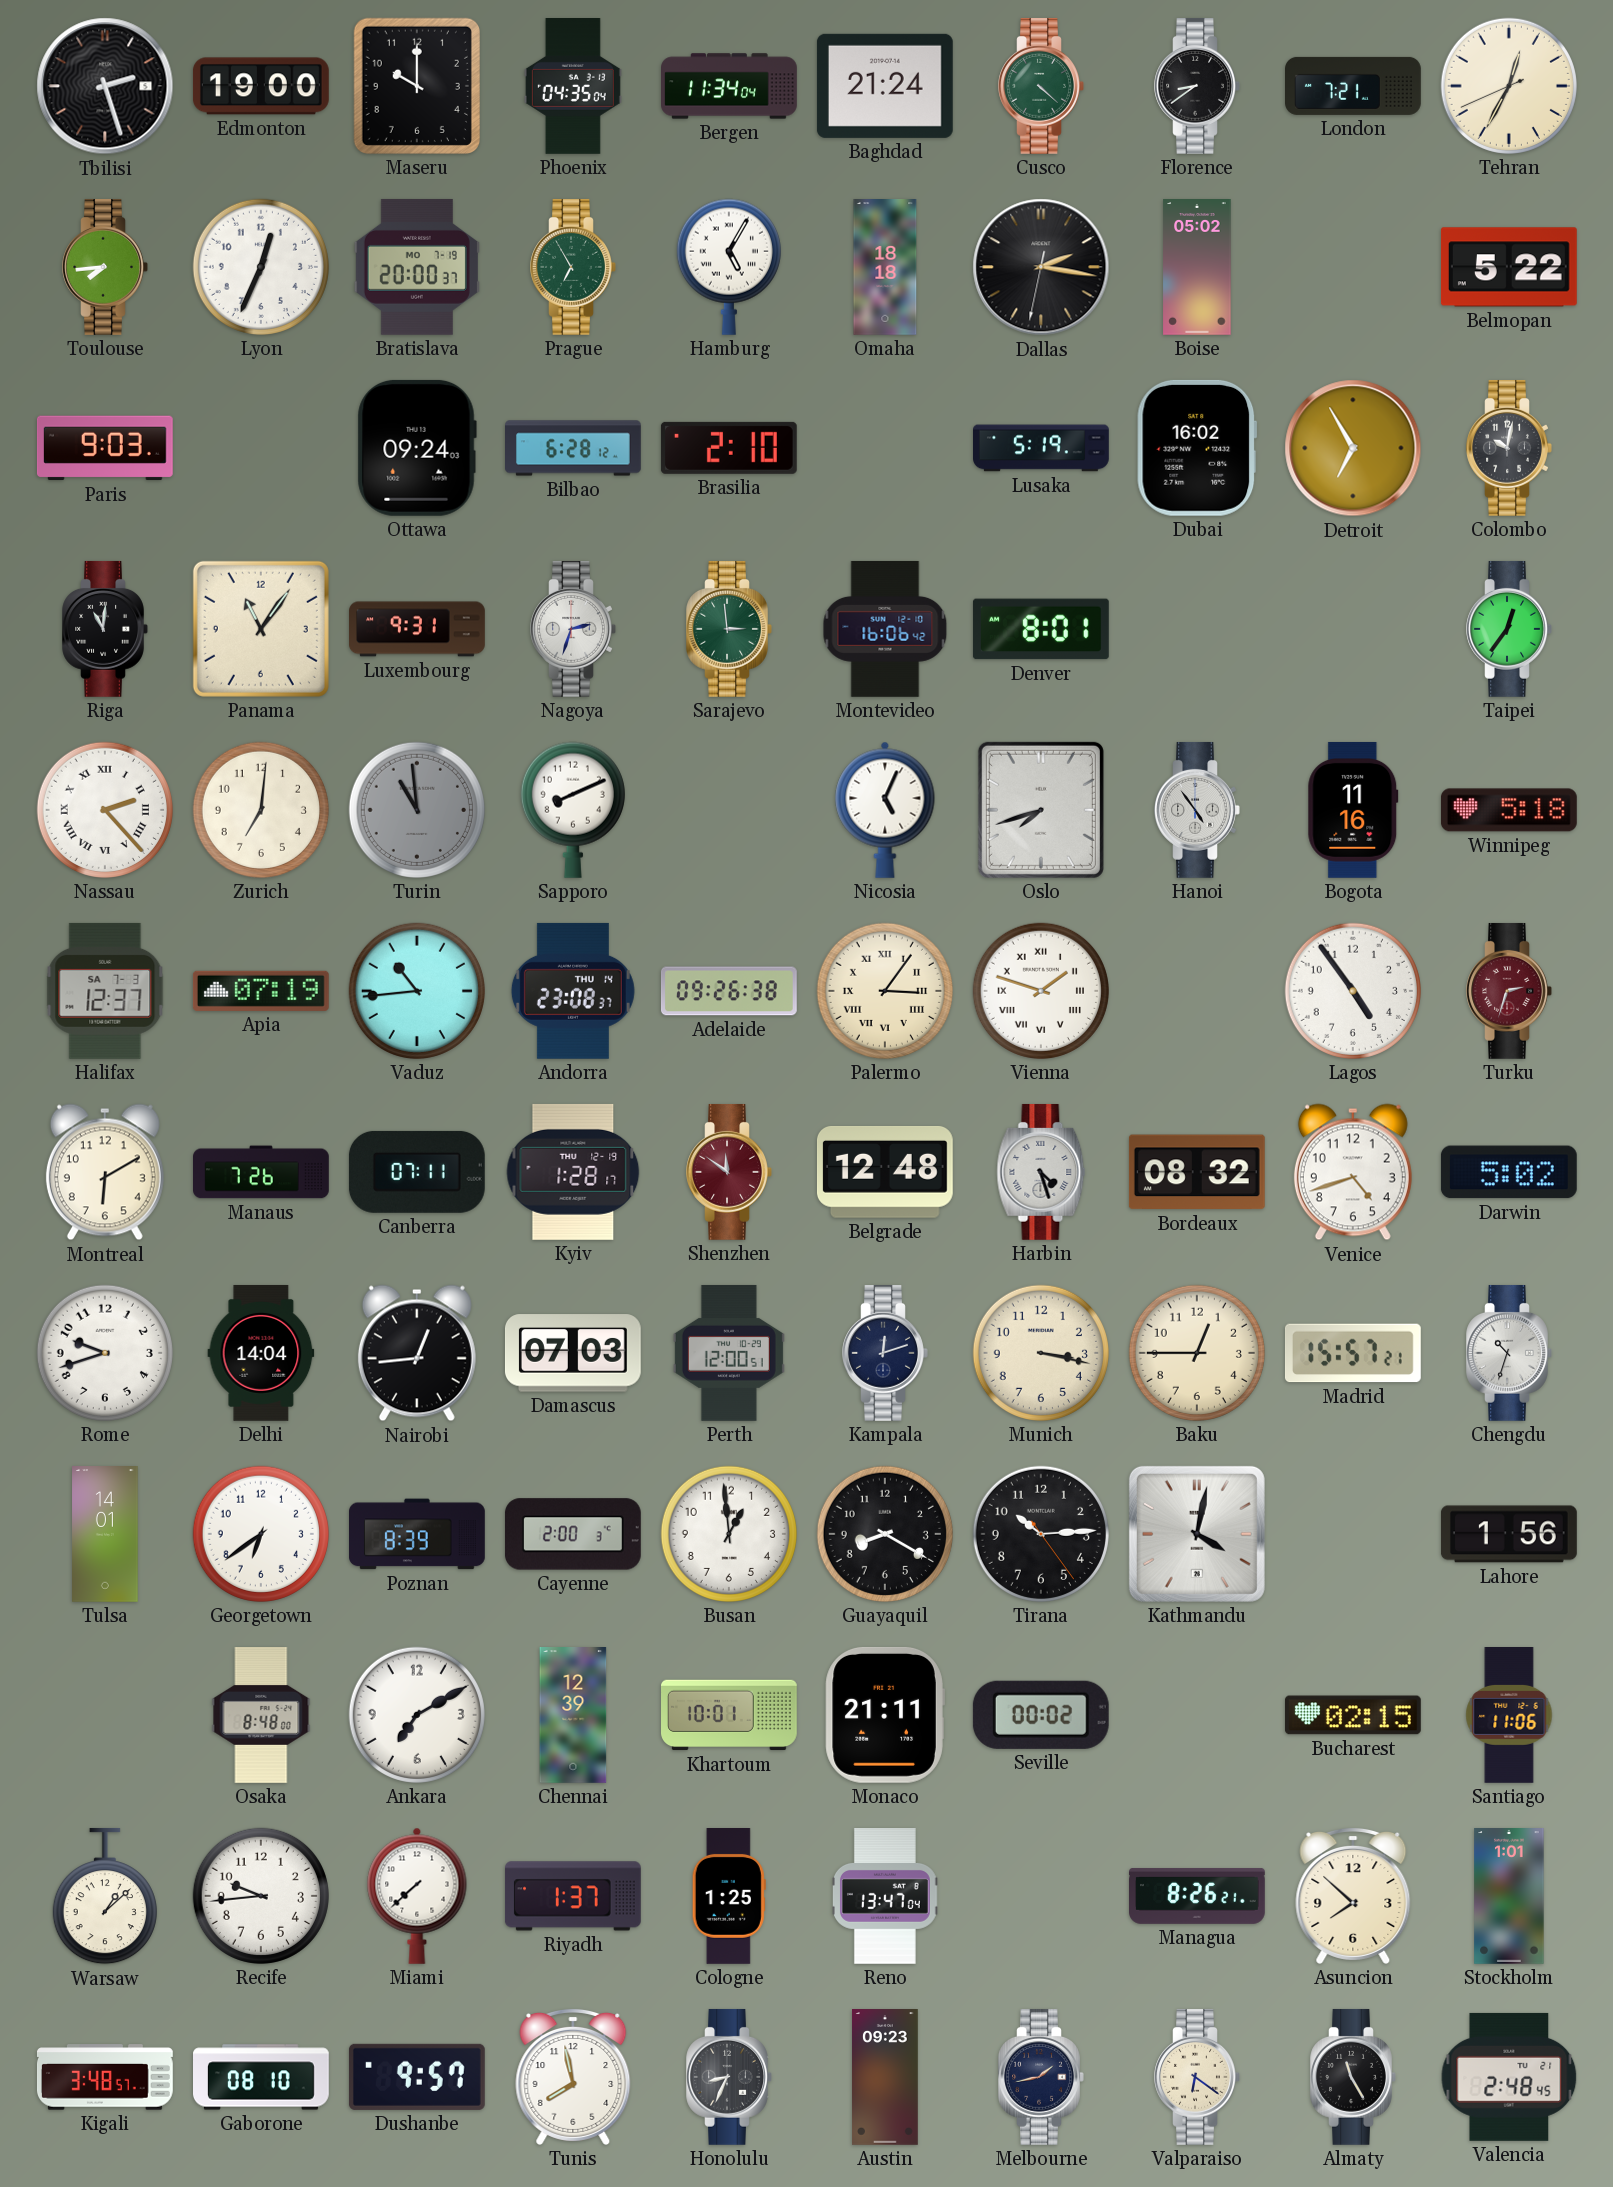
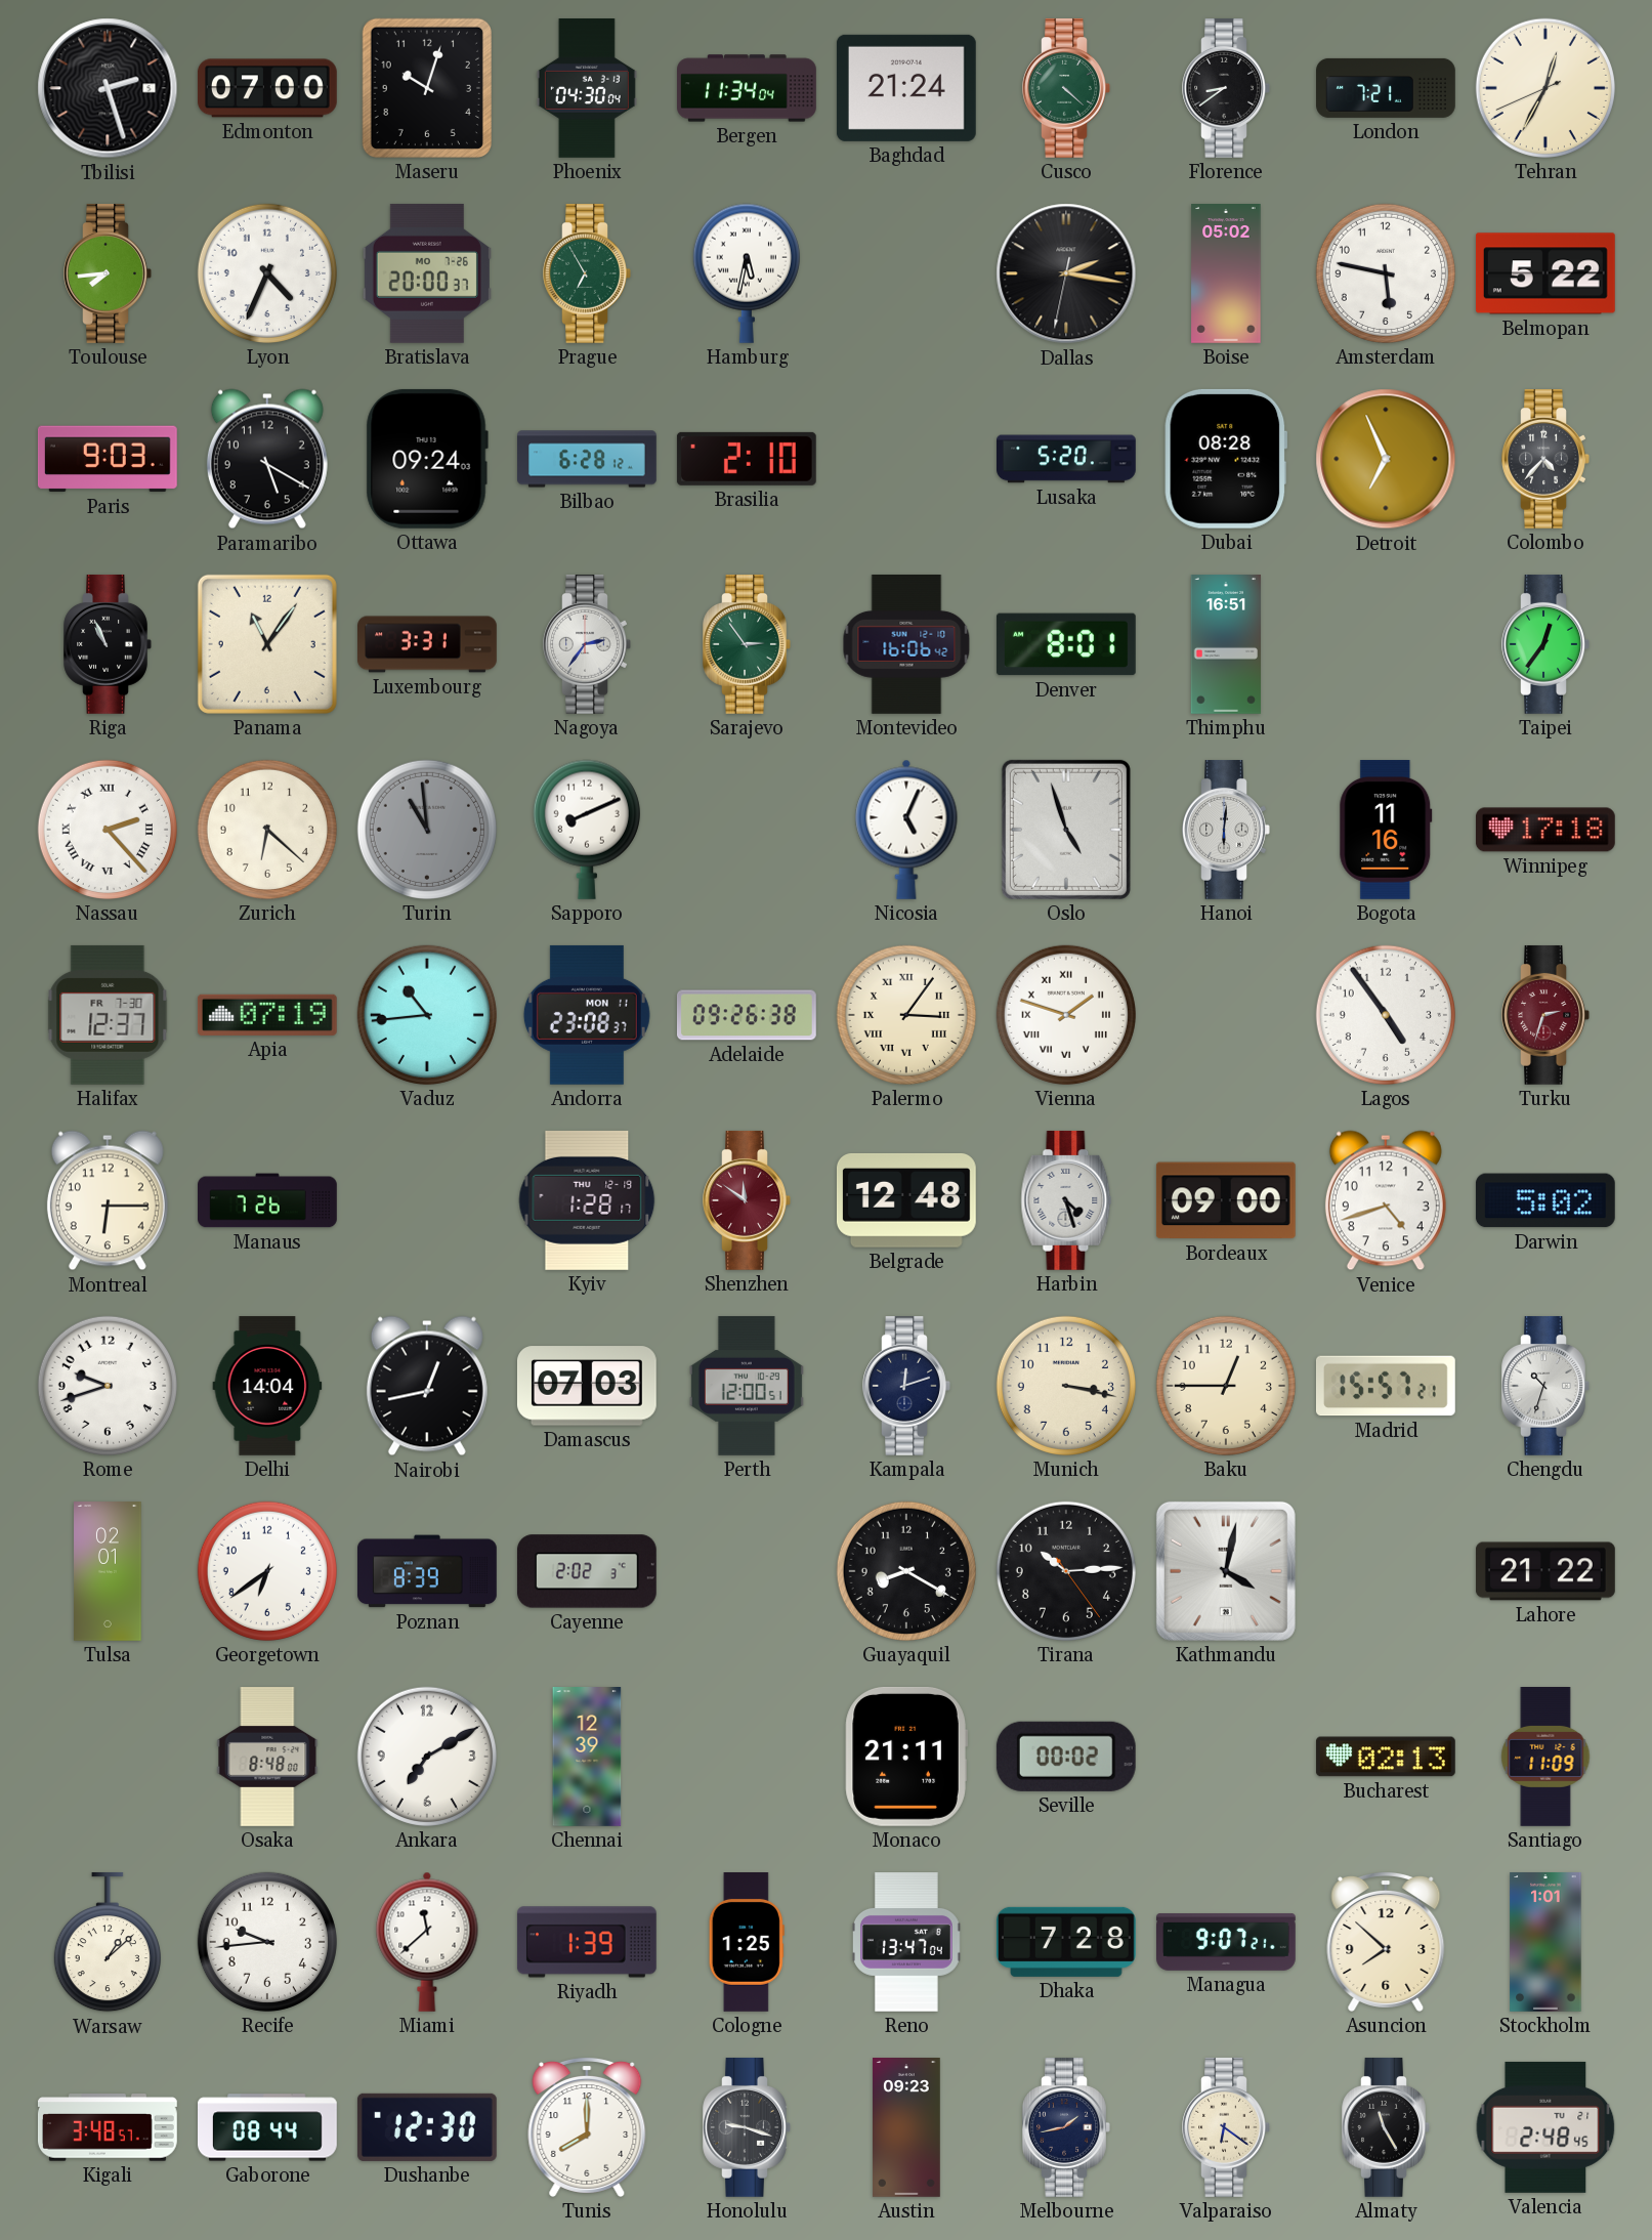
Edmonton: 19:00 -> 07:00 (267, 88)
Maseru: 10:00 -> 10:03 (427, 88)
Phoenix: 04:35 -> 04:30 (587, 89)
Lyon: 12:34 -> 4:34 (267, 273)
Bratislava date: MO 7-19 -> MO 7-26 (427, 273)
Hamburg: 5:05 -> 5:32 (747, 273)
Omaha: 18:18 -> none (885, 268)
Amsterdam: none -> 5:47 (1386, 273)
Paramaribo: none -> 5:20 (267, 459)
Lusaka: 5:19 -> 5:20 (1067, 459)
Dubai: 16:02 -> 08:28 (1226, 459)
Detroit: 6:55 -> 6:56 (1386, 459)
Colombo: 10:02 -> 4:37 (1545, 459)
Riga: 11:01 -> 10:56 (108, 644)
Luxembourg: 9:31 -> 3:31 (428, 644)
Nagoya: 2:33 -> 2:36 (587, 644)
Sarajevo: 2:59 -> 2:54 (747, 644)
Thimphu: none -> 16:51 (1225, 645)
Zurich: 7:01 -> 6:22 (267, 830)
Oslo: 7:42 -> 4:57 (1066, 830)
Hanoi: 4:54 -> 6:01 (1226, 830)
Winnipeg: 5:18 -> 17:18 (1545, 830)
Halifax date: SA 7-3 -> FR 7-30 (108, 1015)
Andorra date: THU 14 -> MON 11 (587, 1015)
Montreal: 6:10 -> 6:15 (108, 1200)
Canberra: 07:11 -> none (417, 1172)
Bordeaux: 08:32 -> 09:00 (1226, 1200)
Nairobi: 12:44 -> 12:43 (427, 1386)
Tulsa: 14:01 -> 02:01 (108, 1572)
Cayenne: 2:00 -> 2:02 (587, 1571)
Busan: 12:59 -> none (729, 1534)
Lahore: 1:56 -> 21:22 (1545, 1571)
Khartoum: 10:01 -> none (730, 1715)
Bucharest: 02:15 -> 02:13 (1386, 1757)
Santiago: 11:06 -> 11:09 (1545, 1758)
Miami: 7:38 -> 11:38 (427, 1942)
Riyadh: 1:37 -> 1:39 (587, 1942)
Dhaka: none -> 7:28 (1066, 1942)
Managua: 8:26 -> 9:07 (1227, 1943)
Gaborone: 08:10 -> 08:44 (268, 2127)
Dushanbe: 9:57 -> 12:30 (427, 2127)
Tunis: 7:58 -> 8:00 (587, 2126)
Honolulu: 8:34 -> 9:18 (747, 2127)
